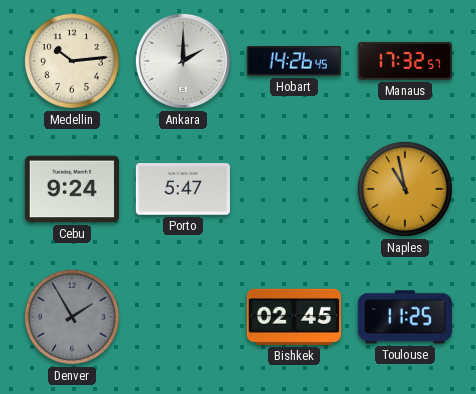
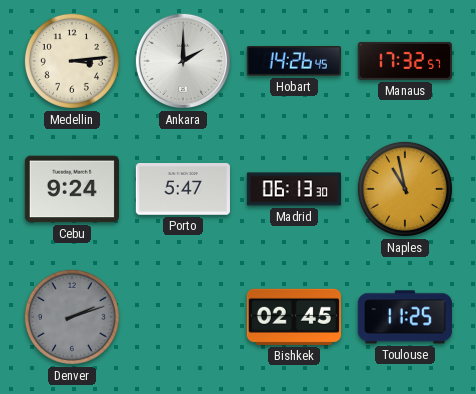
Medellin: 10:14 -> 3:14 (72, 61)
Madrid: none -> 06:13 (293, 189)
Denver: 1:55 -> 2:12 (72, 317)
